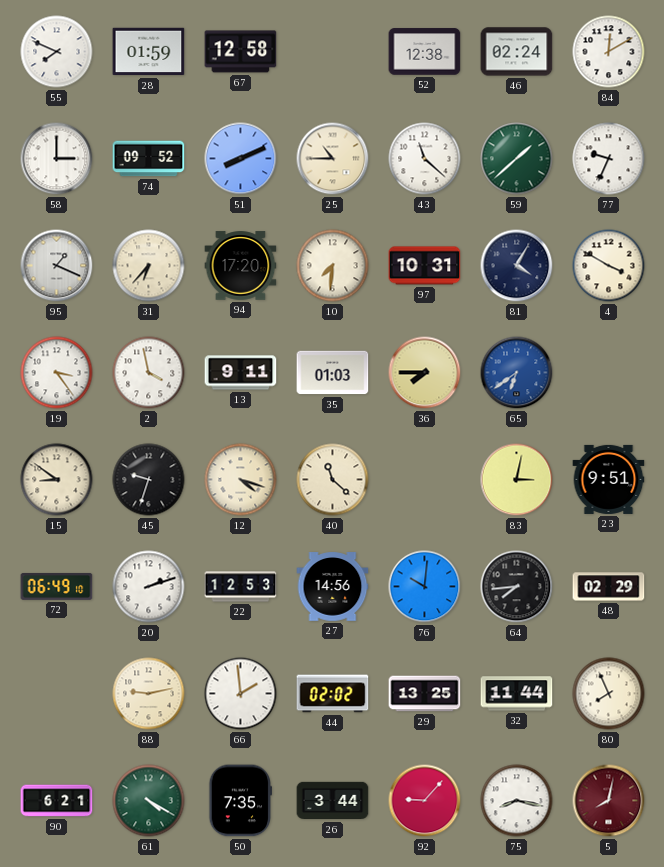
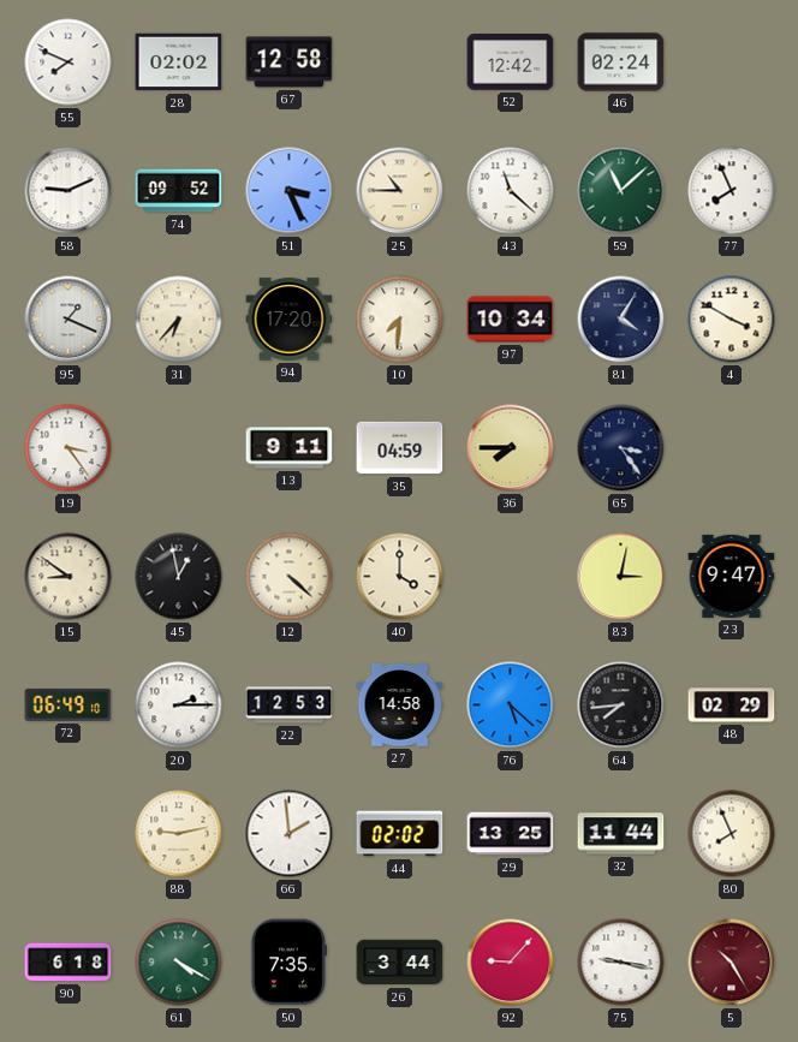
28: 01:59 -> 02:02 (179, 62)
52: 12:38 -> 12:42 (511, 62)
84: 12:10 -> none (609, 52)
58: 3:00 -> 9:11 (69, 191)
51: 8:11 -> 3:26 (290, 191)
59: 1:38 -> 11:08 (621, 191)
77: 9:34 -> 7:56 (732, 191)
97: 10:31 -> 10:34 (511, 320)
2: 3:58 -> none (149, 373)
35: 01:03 -> 04:59 (400, 448)
65: 6:39 -> 3:24 (621, 448)
65 dial: blue -> navy (621, 448)
45: 9:33 -> 12:58 (179, 577)
12: 4:18 -> 4:22 (290, 577)
40: 11:22 -> 4:00 (400, 577)
23: 9:51 -> 9:47 (732, 576)
20: 2:12 -> 2:15 (179, 705)
27: 14:56 -> 14:58 (400, 705)
76: 10:01 -> 5:22 (511, 705)
90: 6:21 -> 6:18 (69, 963)
75: 8:17 -> 9:17 (621, 963)
5: 8:02 -> 10:25 (732, 963)
